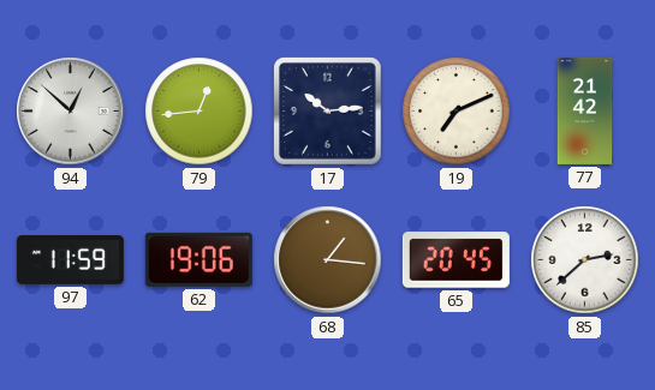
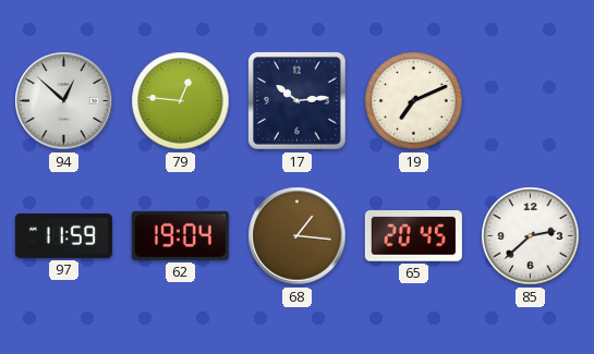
79: 12:44 -> 12:46 (181, 101)
77: 21:42 -> none (585, 110)
62: 19:06 -> 19:04 (180, 235)
